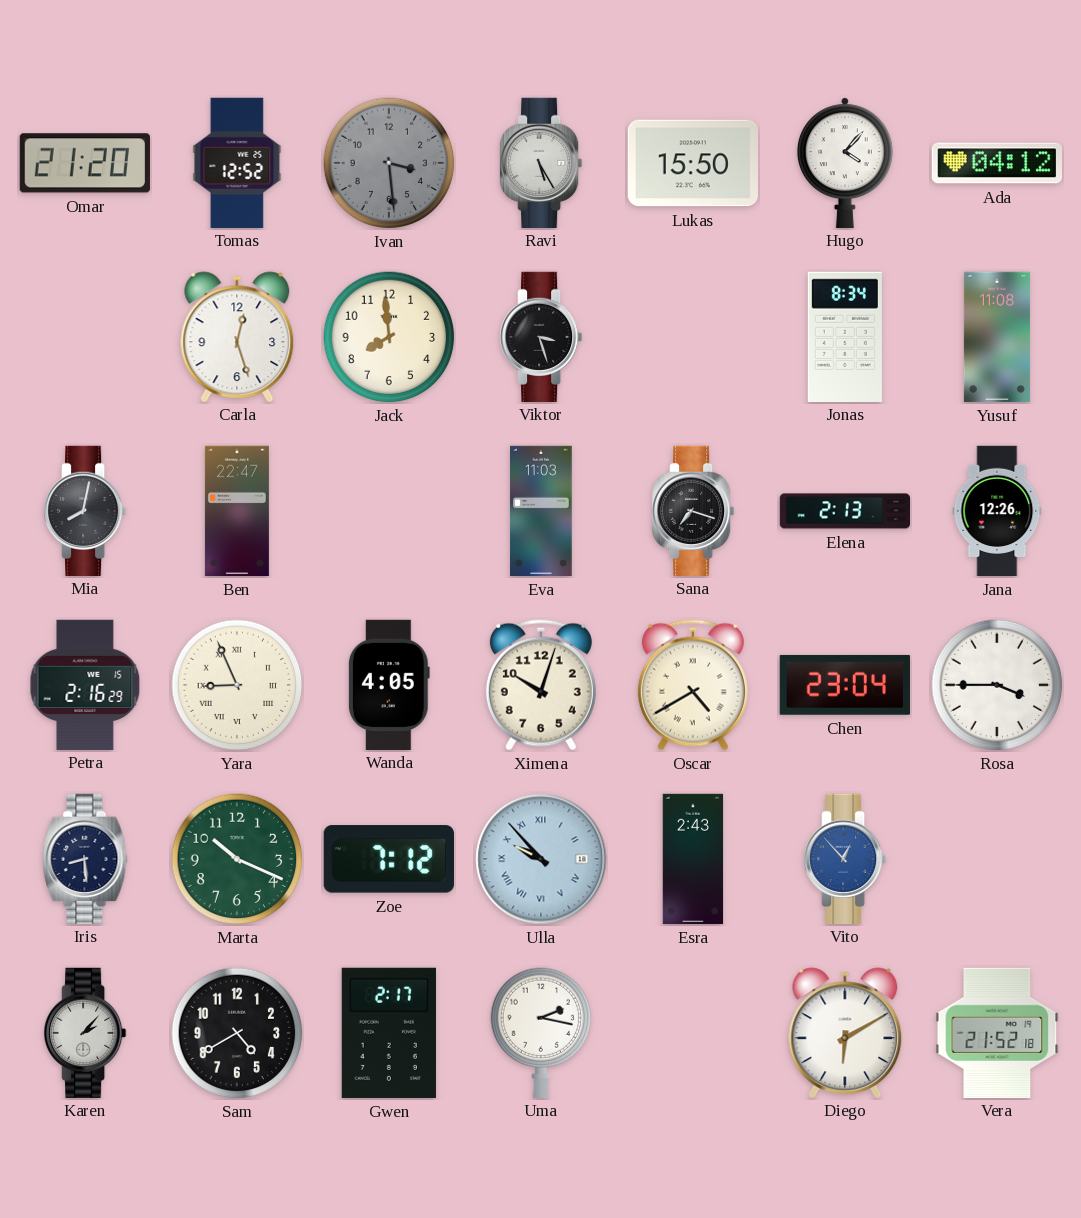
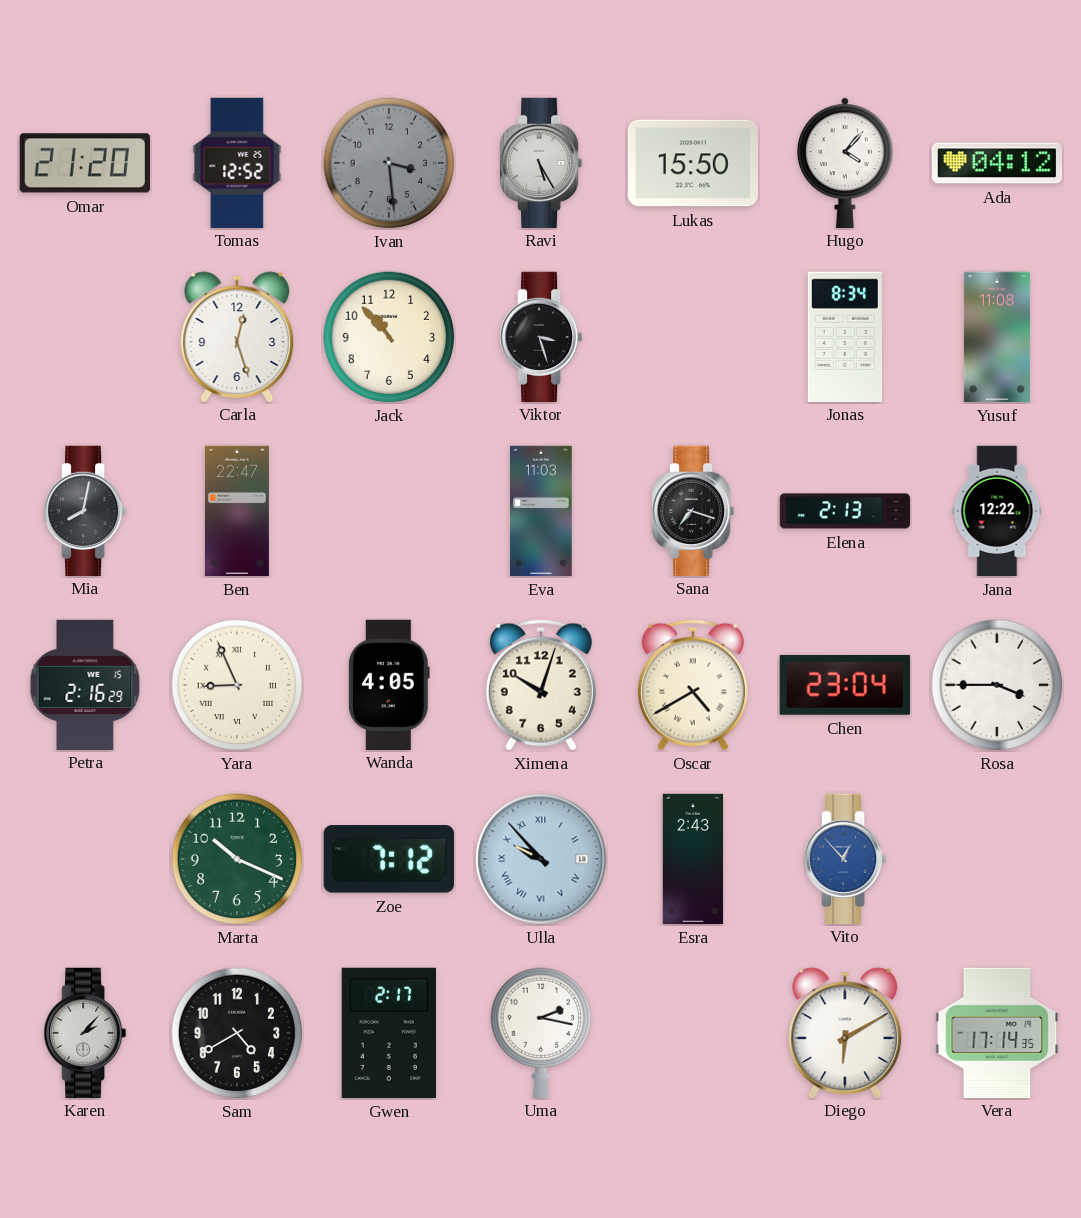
Jack: 7:59 -> 10:53 (389, 337)
Jana: 12:26 -> 12:22 (997, 511)
Iris: 8:29 -> none (85, 858)
Vera: 21:52 -> 17:14 (997, 1032)
